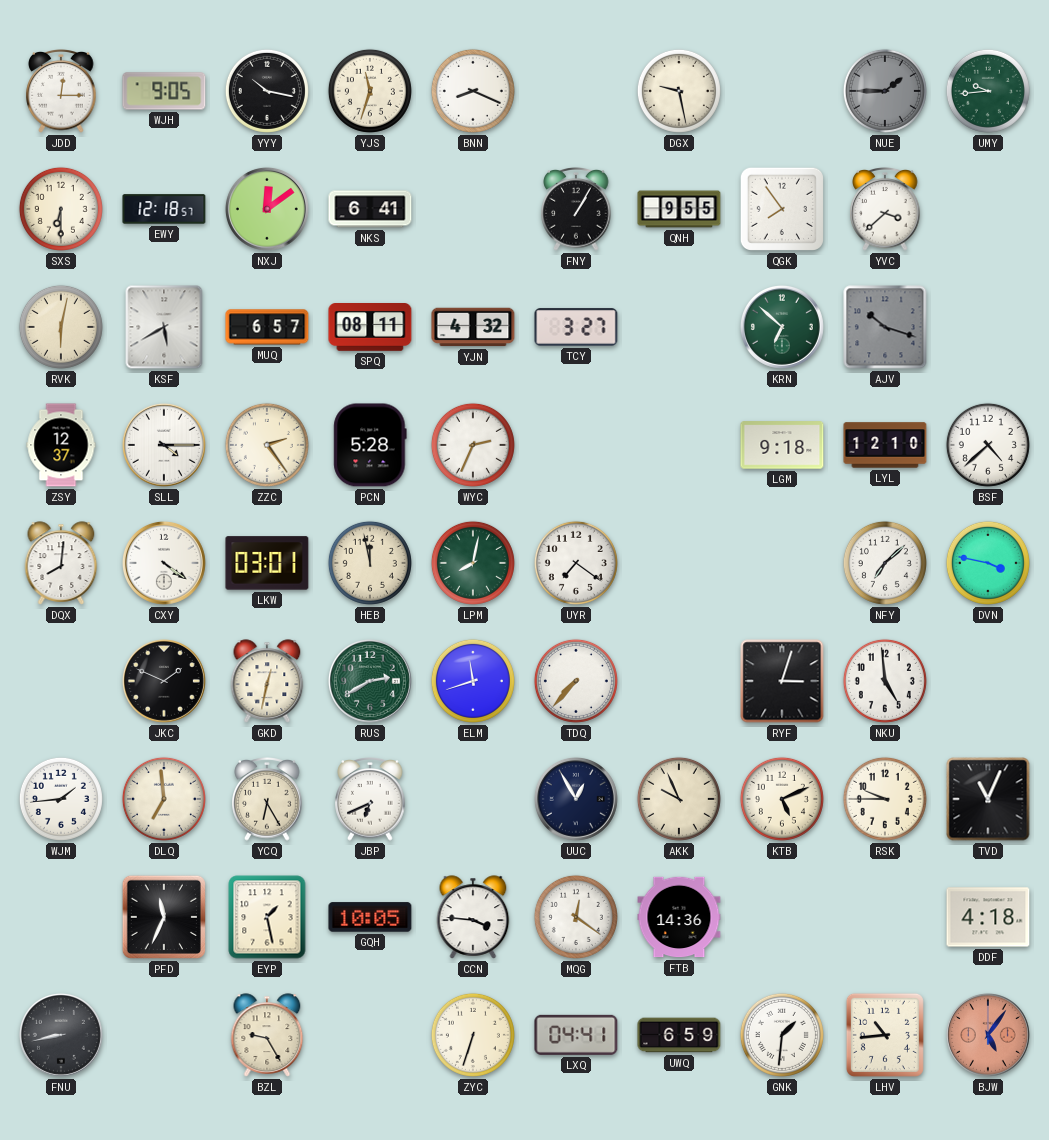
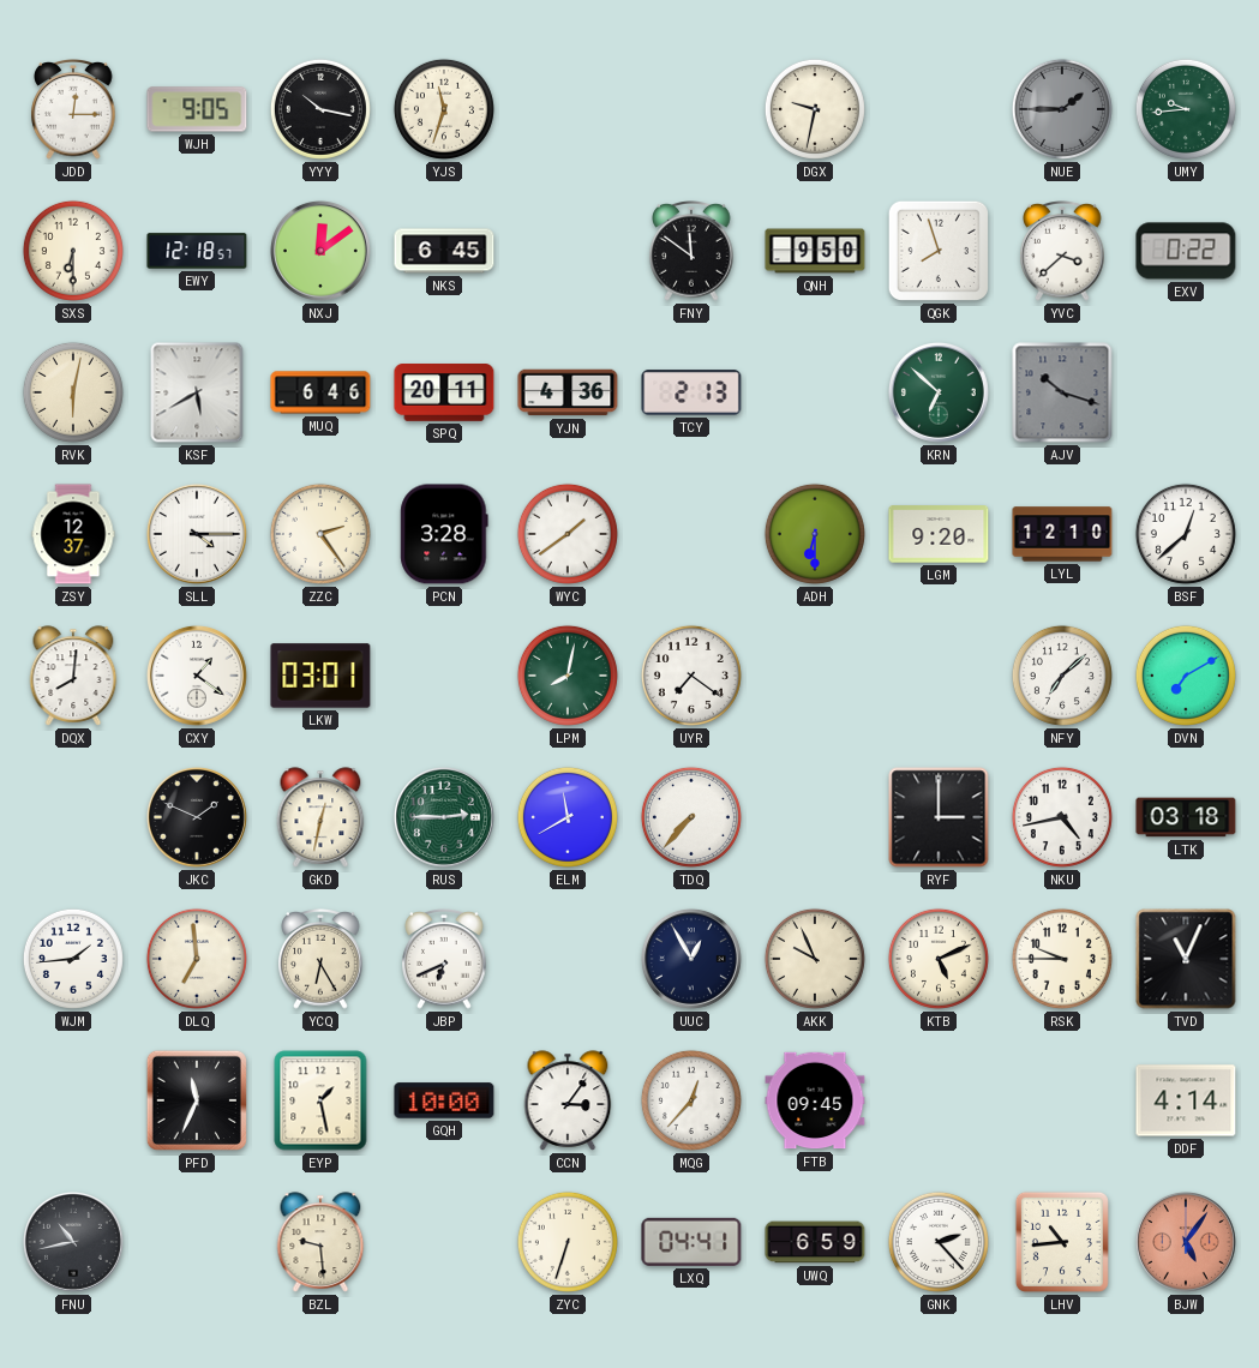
BNN: 8:19 -> none (473, 91)
DGX: 9:28 -> 9:32 (815, 109)
NKS: 6:41 -> 6:45 (444, 251)
FNY: 1:05 -> 11:51 (691, 252)
QNH: 9:55 -> 9:50 (815, 251)
QGK: 7:54 -> 7:57 (939, 251)
EXV: none -> 0:22 (1186, 251)
MUQ: 6:57 -> 6:46 (320, 392)
SPQ: 08:11 -> 20:11 (444, 394)
YJN: 4:32 -> 4:36 (568, 392)
TCY: 3:27 -> 2:13 (691, 392)
PCN: 5:28 -> 3:28 (444, 534)
WYC: 2:34 -> 1:39 (568, 534)
ADH: none -> 6:30 (815, 534)
LGM: 9:18 -> 9:20 (939, 534)
BSF: 4:38 -> 12:38 (1186, 534)
CXY: 4:21 -> 1:21 (197, 676)
HEB: 11:58 -> none (370, 563)
DVN: 3:47 -> 7:10 (1186, 676)
RUS: 2:40 -> 2:45 (444, 817)
ELM: 11:42 -> 11:40 (568, 817)
RYF: 3:03 -> 3:00 (939, 817)
NKU: 4:59 -> 4:43 (1062, 817)
LTK: none -> 03:18 (1186, 817)
GQH: 10:05 -> 10:00 (444, 1100)
CCN: 3:46 -> 3:06 (568, 1100)
MQG: 12:21 -> 12:37 (691, 1100)
FTB: 14:36 -> 09:45 (815, 1100)
DDF: 4:18 -> 4:14 (1186, 1100)
FNU: 8:43 -> 10:43 (73, 1242)
BZL: 9:25 -> 9:29 (320, 1242)
GNK: 1:31 -> 2:23 (939, 1242)
